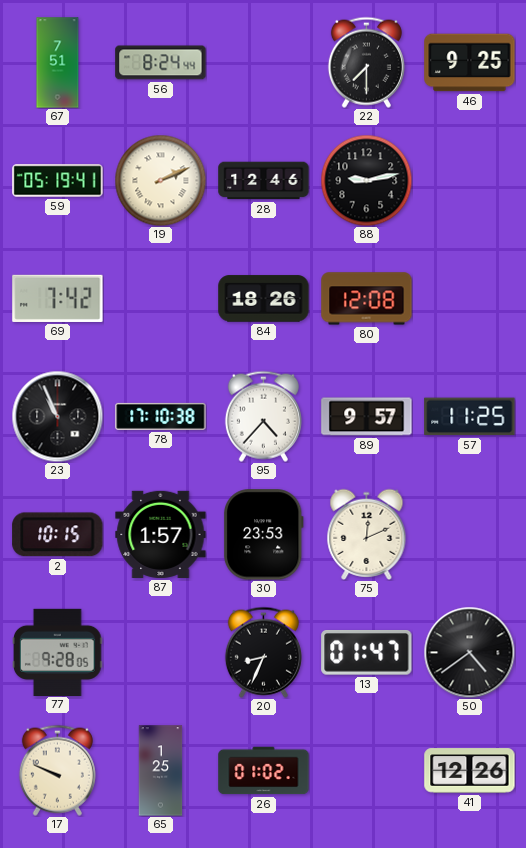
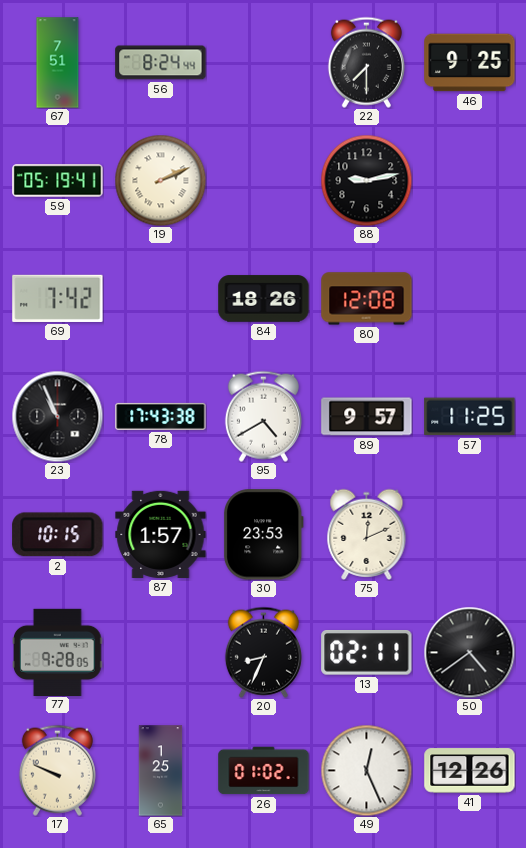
28: 12:46 -> none (264, 181)
78: 17:10 -> 17:43 (161, 416)
95: 4:37 -> 4:40 (263, 416)
13: 01:47 -> 02:11 (367, 653)
49: none -> 12:26 (366, 770)
